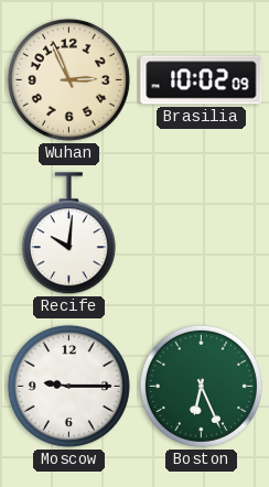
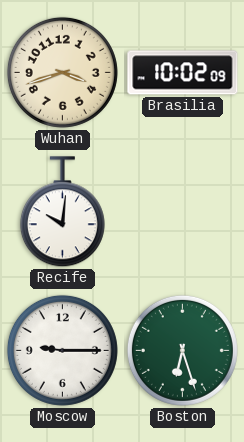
Wuhan: 2:56 -> 3:42 (62, 72)
Boston: 6:26 -> 6:27 (182, 350)
